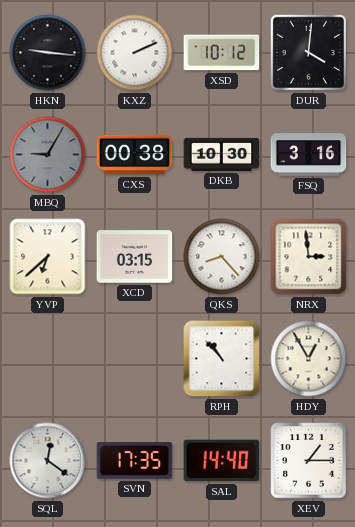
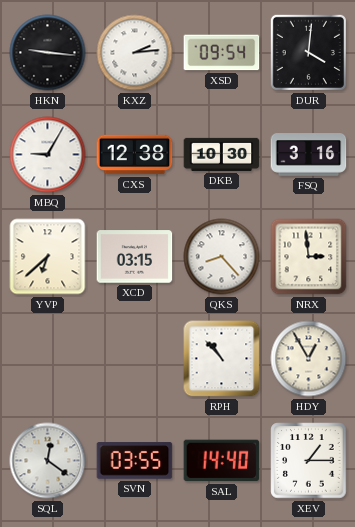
KXZ: 2:11 -> 2:14 (135, 53)
XSD: 10:12 -> 09:54 (222, 53)
MBQ dial: grey -> white (48, 155)
CXS: 00:38 -> 12:38 (135, 155)
SVN: 17:35 -> 03:55 (135, 461)
